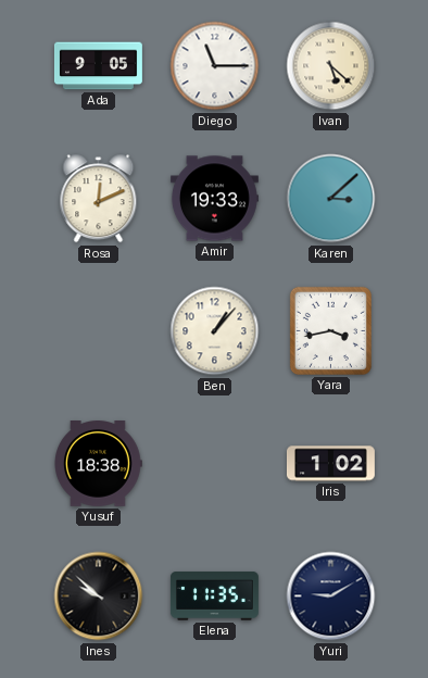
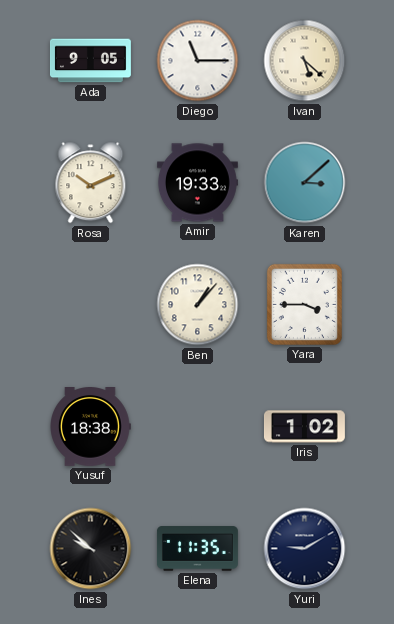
Rosa: 12:11 -> 10:11 (91, 183)
Yara: 3:43 -> 3:45 (304, 304)
